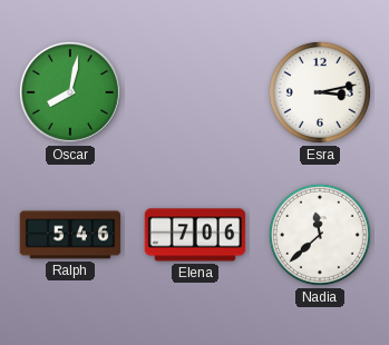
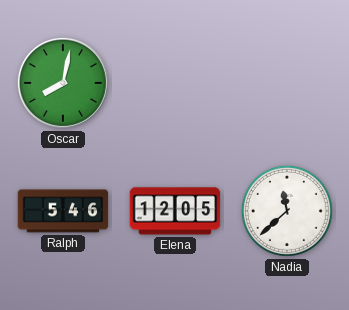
Esra: 3:13 -> none (320, 92)
Elena: 7:06 -> 12:05 (175, 211)
